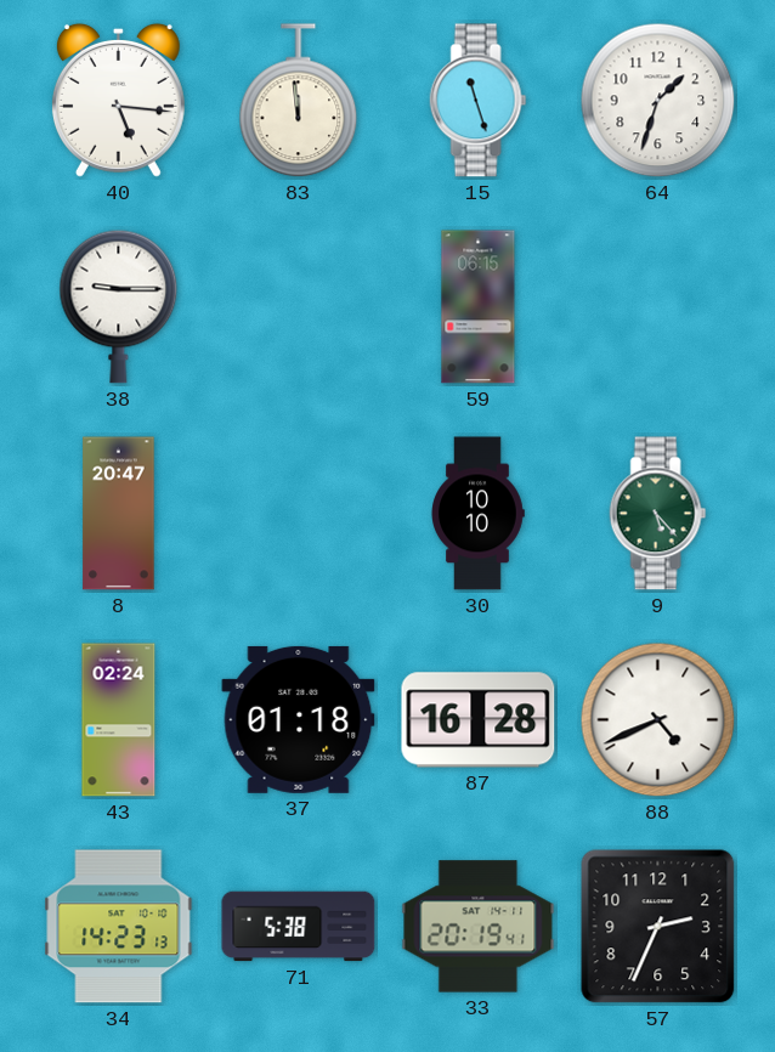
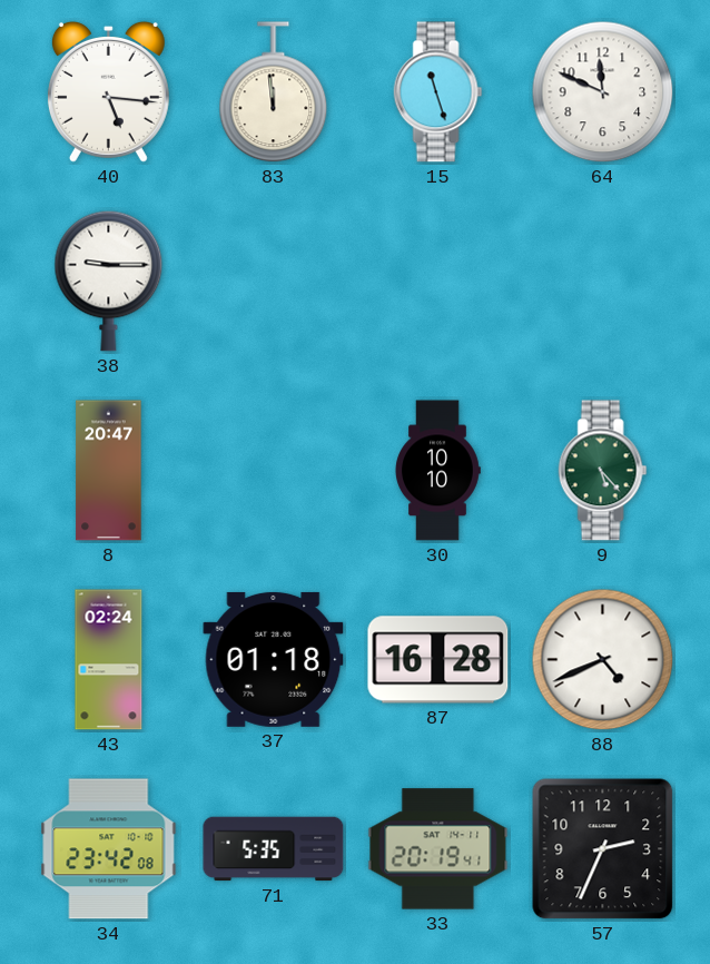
64: 1:33 -> 11:49 (603, 92)
59: 06:15 -> none (479, 307)
34: 14:23 -> 23:42 (109, 849)
71: 5:38 -> 5:35 (274, 849)
